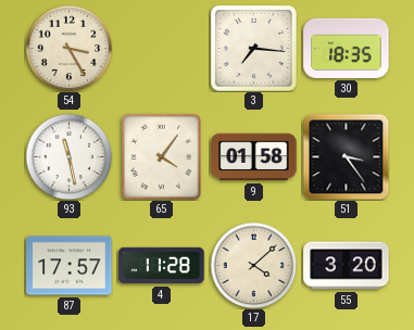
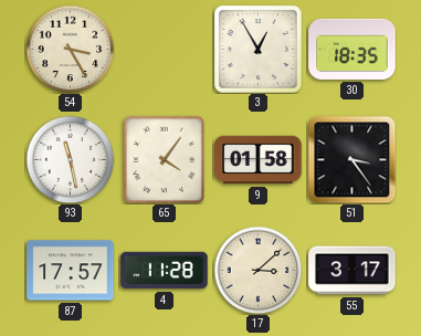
3: 7:16 -> 12:55 (259, 50)
17: 4:08 -> 3:08 (257, 270)
55: 3:20 -> 3:17 (352, 271)
